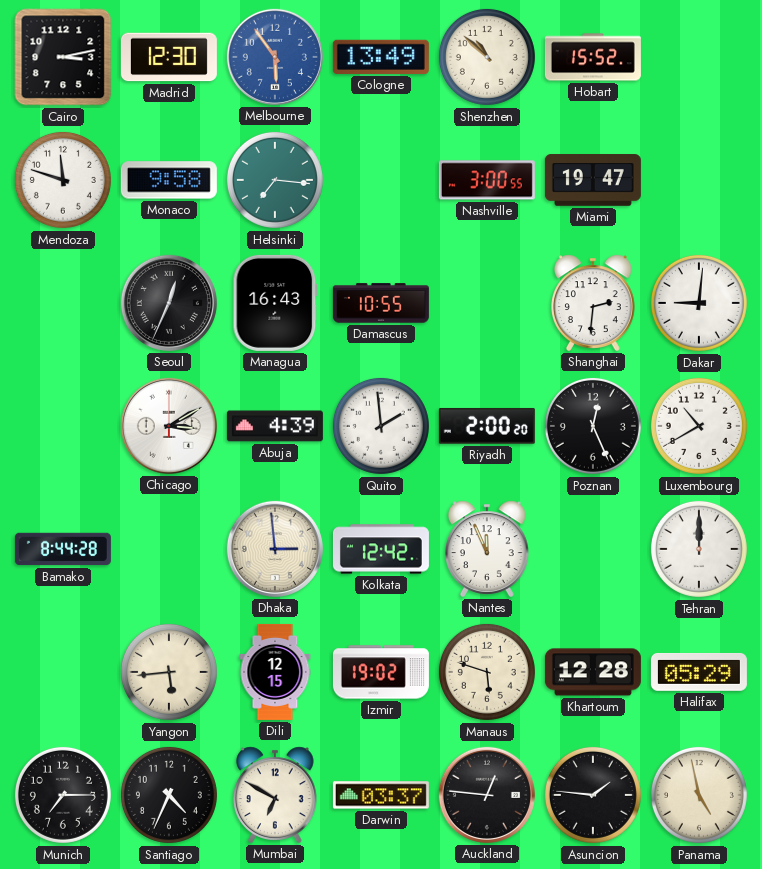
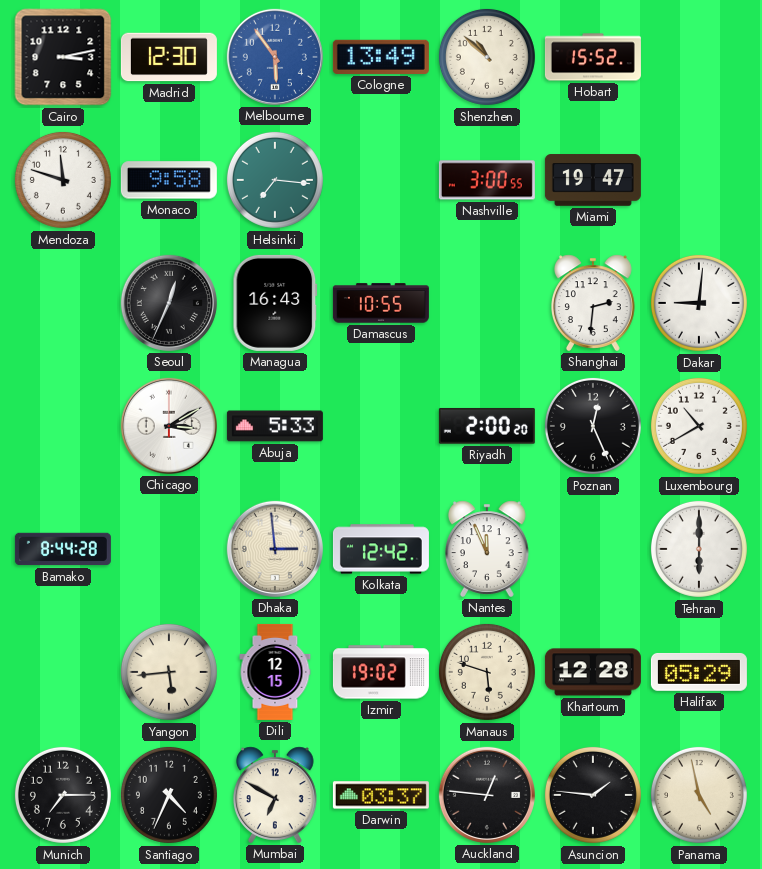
Abuja: 4:39 -> 5:33 (275, 426)
Quito: 1:59 -> none (381, 426)
Tehran: 12:00 -> 6:00 (699, 549)
